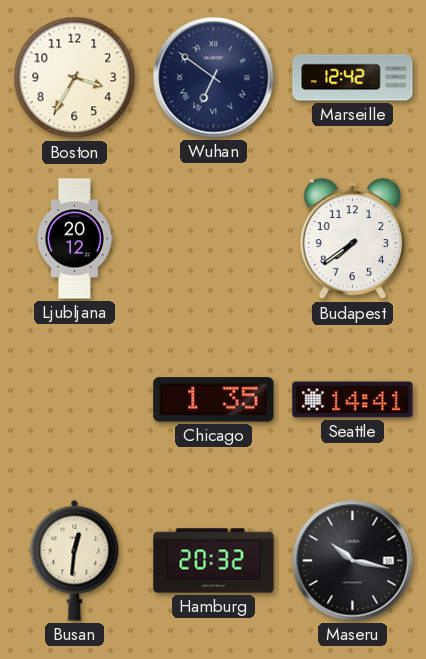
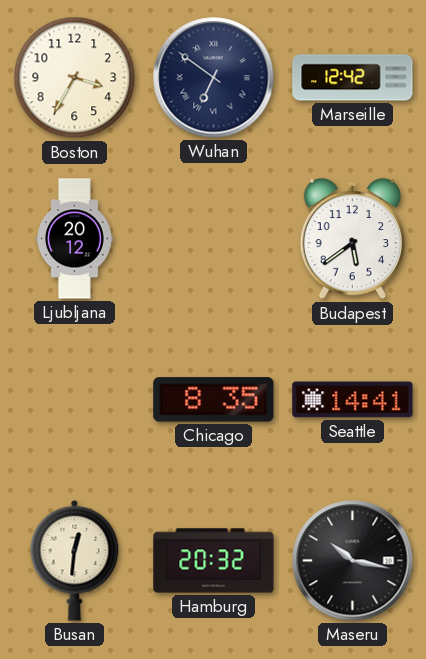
Budapest: 7:39 -> 5:39 (352, 239)
Chicago: 1:35 -> 8:35 (214, 400)
